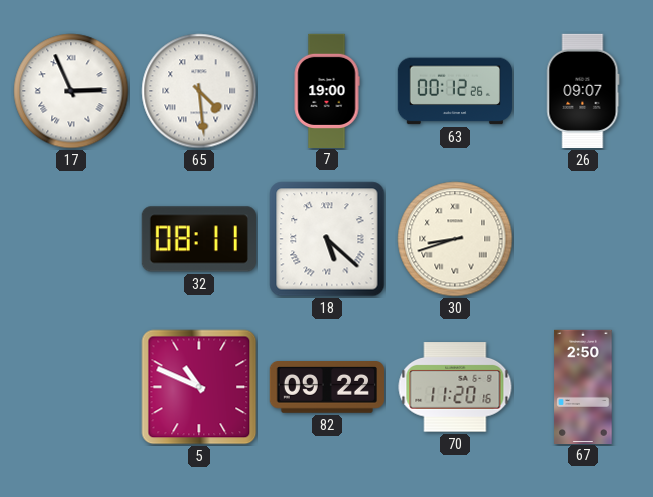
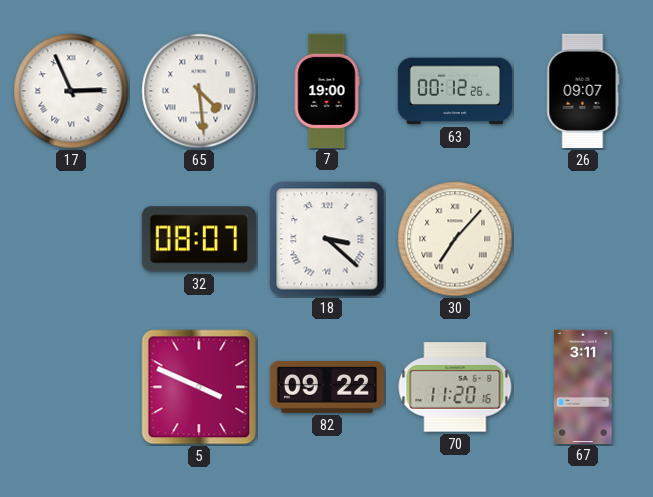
32: 08:11 -> 08:07 (199, 239)
18: 5:22 -> 3:22 (327, 239)
30: 8:42 -> 7:07 (455, 239)
5: 10:49 -> 3:49 (199, 387)
67: 2:50 -> 3:11 (583, 386)
